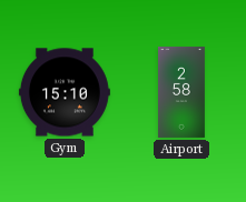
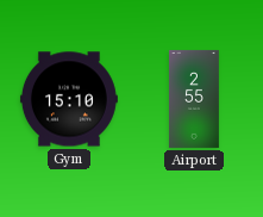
Airport: 2:58 -> 2:55 (195, 99)
